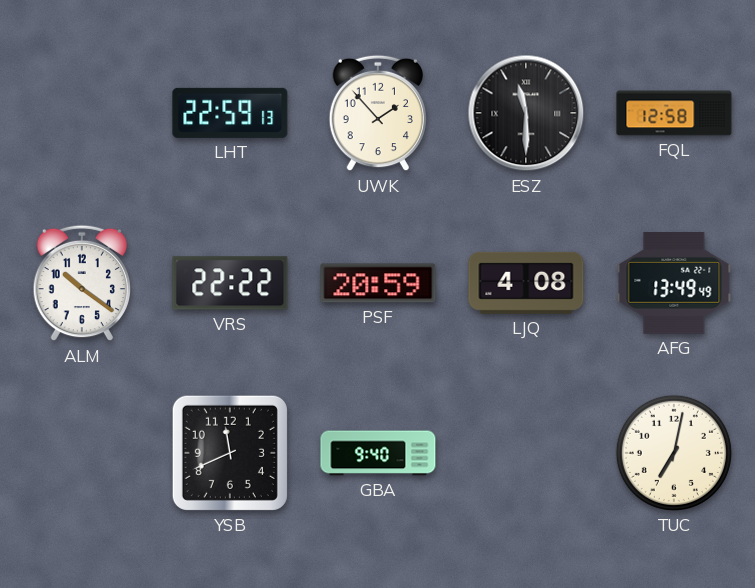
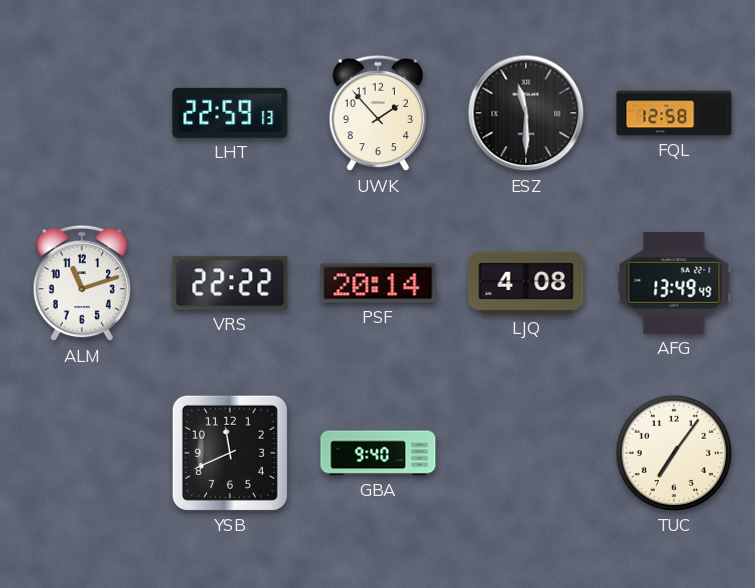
ALM: 10:21 -> 11:12 (81, 283)
PSF: 20:59 -> 20:14 (378, 283)
TUC: 7:02 -> 7:06 (674, 453)
